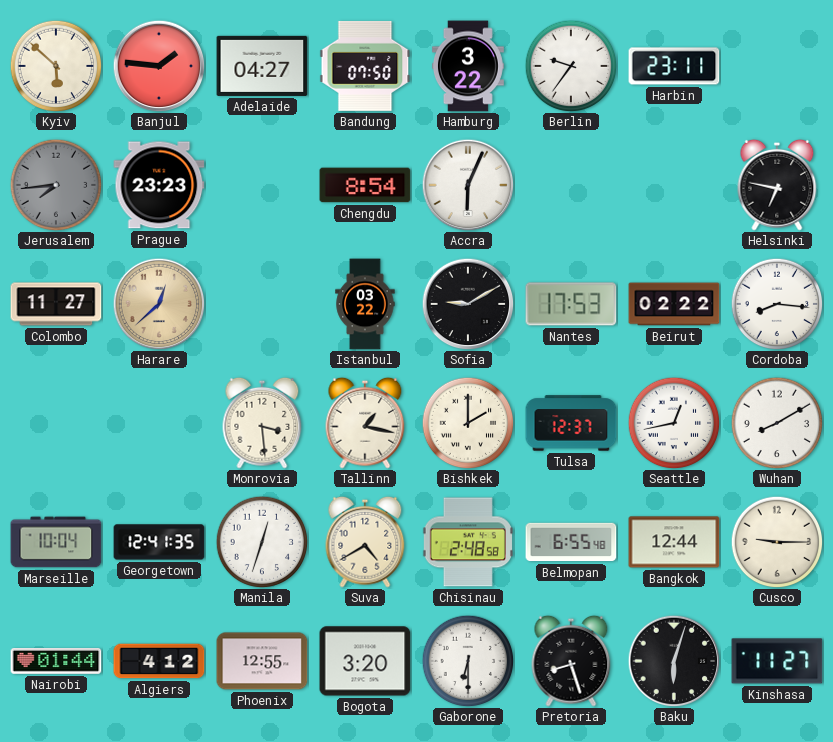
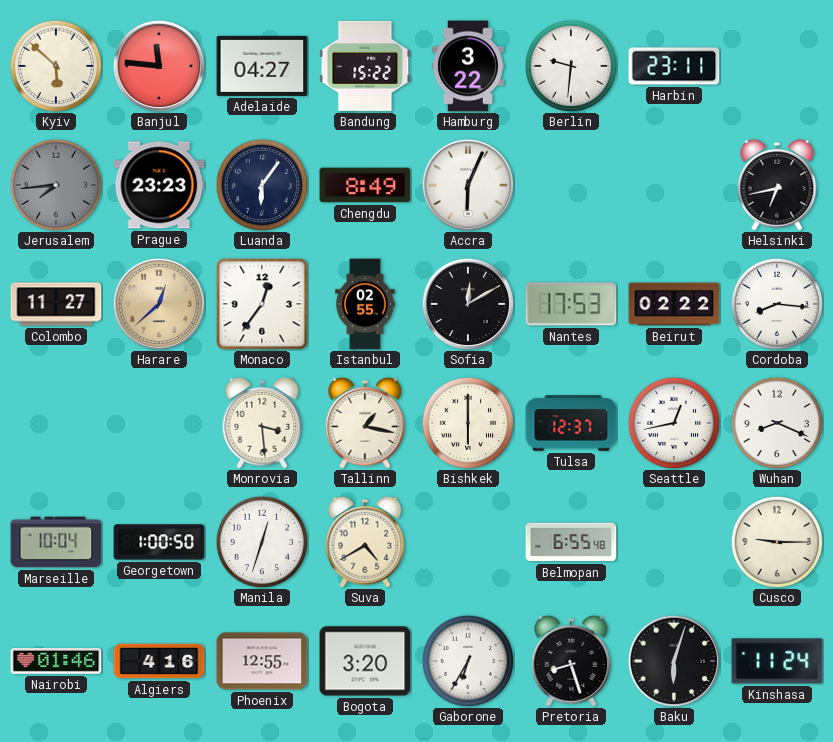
Banjul: 1:46 -> 11:46 (159, 66)
Bandung: 07:50 -> 15:22 (365, 66)
Berlin: 9:36 -> 9:31 (571, 66)
Luanda: none -> 6:06 (262, 185)
Chengdu: 8:54 -> 8:49 (365, 185)
Helsinki: 6:47 -> 6:43 (777, 185)
Monaco: none -> 12:36 (262, 304)
Istanbul: 03:22 -> 02:55 (365, 304)
Sofia: 9:10 -> 12:10 (468, 304)
Bishkek: 2:00 -> 6:00 (468, 423)
Wuhan: 8:10 -> 8:19 (777, 423)
Georgetown: 12:41 -> 1:00 (159, 542)
Chisinau: 2:48 -> none (468, 542)
Bangkok: 12:44 -> none (674, 542)
Nairobi: 01:44 -> 01:46 (56, 662)
Algiers: 4:12 -> 4:16 (159, 661)
Gaborone: 6:30 -> 6:35 (468, 661)
Kinshasa: 11:27 -> 11:24 (777, 661)
